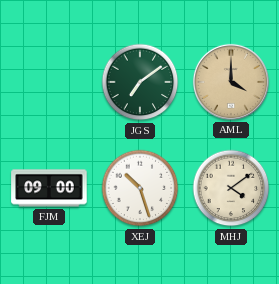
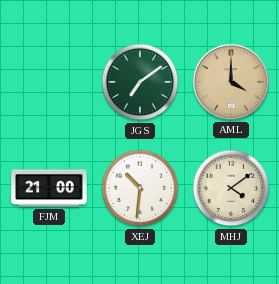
FJM: 09:00 -> 21:00 (49, 188)
XEJ: 10:27 -> 10:31 (140, 188)
